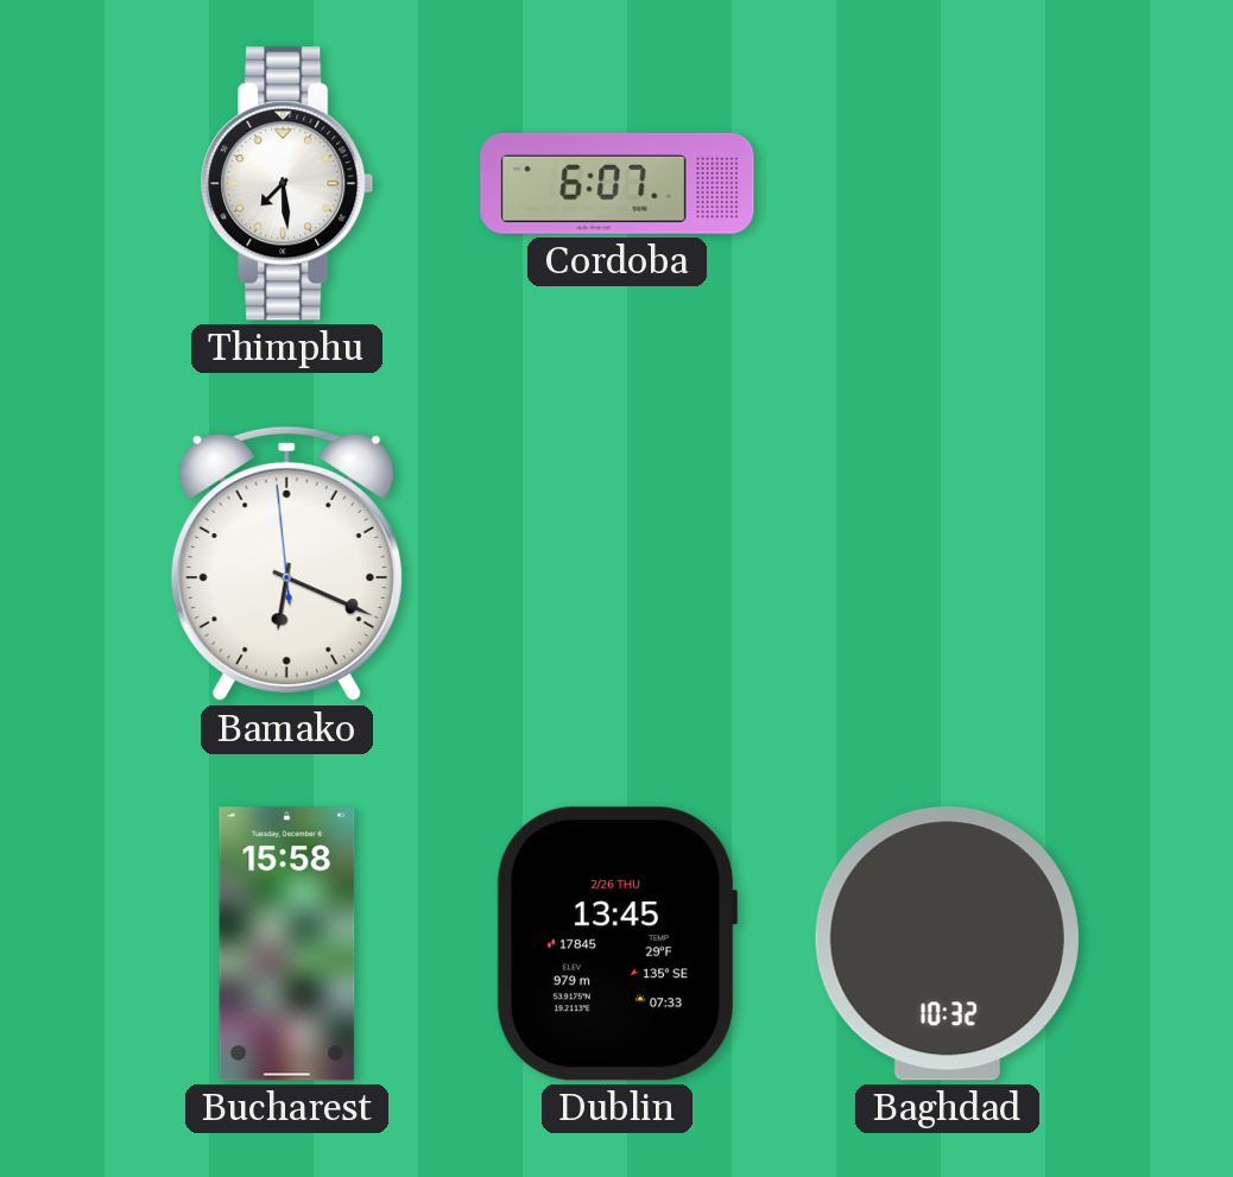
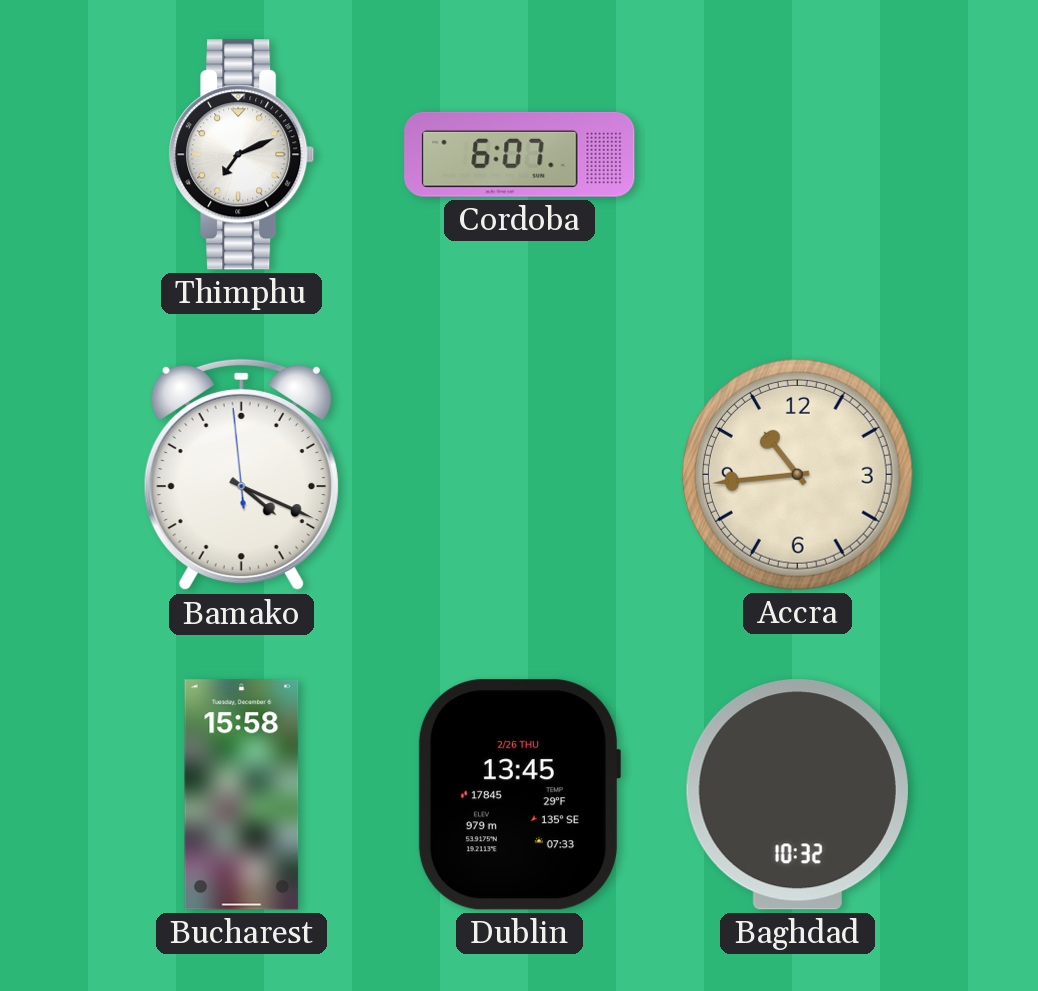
Thimphu: 7:29 -> 7:11 (242, 155)
Bamako: 6:18 -> 4:18 (241, 475)
Accra: none -> 10:44 (797, 474)
